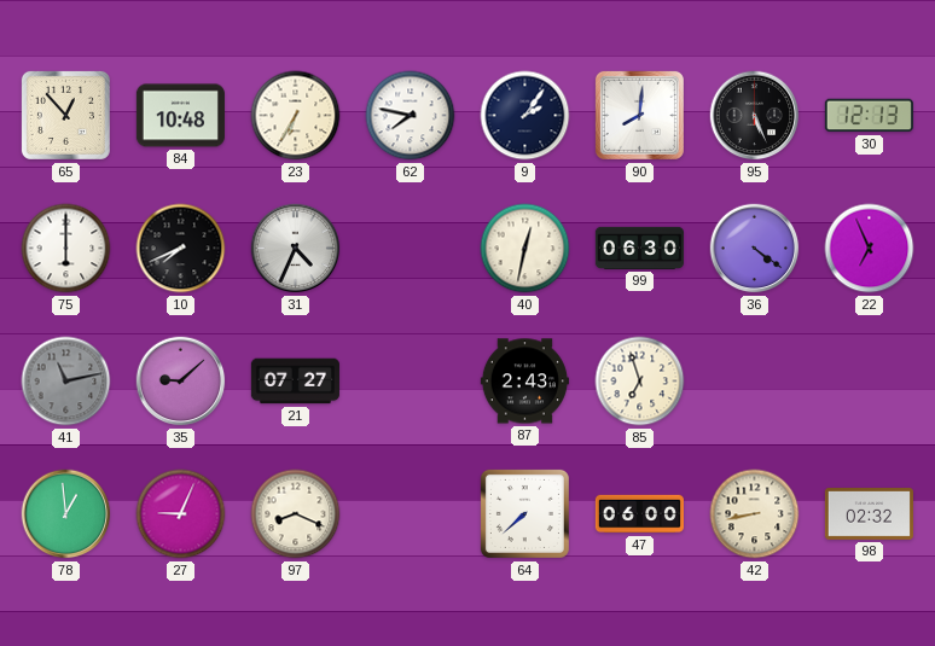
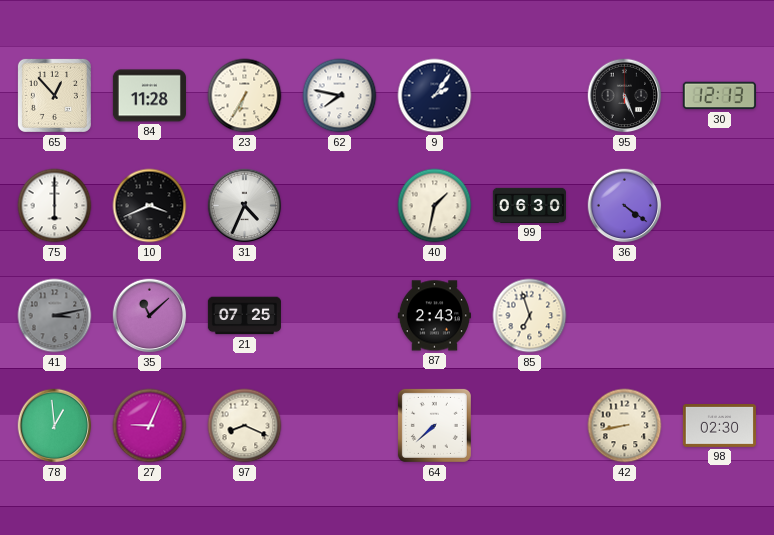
84: 10:48 -> 11:28 (149, 96)
90: 8:01 -> none (639, 115)
10: 7:41 -> 3:41 (150, 206)
40: 12:32 -> 1:32 (435, 206)
22: 6:56 -> none (870, 249)
41: 11:13 -> 3:13 (55, 316)
35: 9:08 -> 11:08 (150, 316)
21: 07:27 -> 07:25 (244, 316)
47: 06:00 -> none (639, 514)
98: 02:32 -> 02:30 (719, 426)
